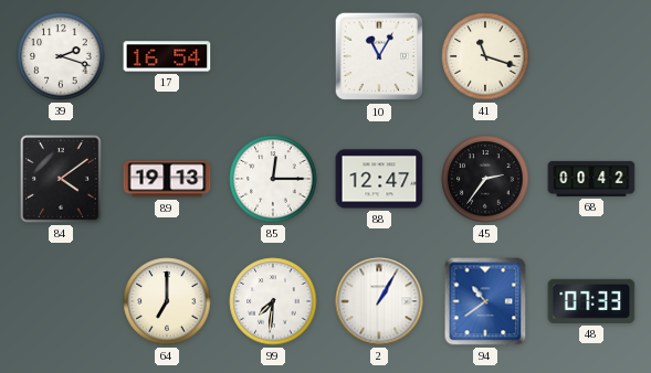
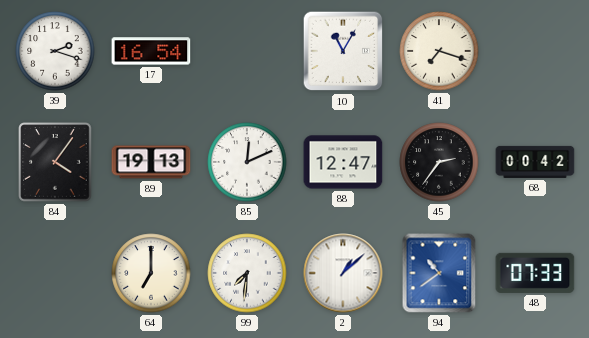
41: 11:18 -> 7:18 (439, 51)
84: 4:09 -> 4:06 (55, 162)
85: 12:15 -> 12:11 (247, 162)
2: 1:05 -> 1:08 (343, 273)
